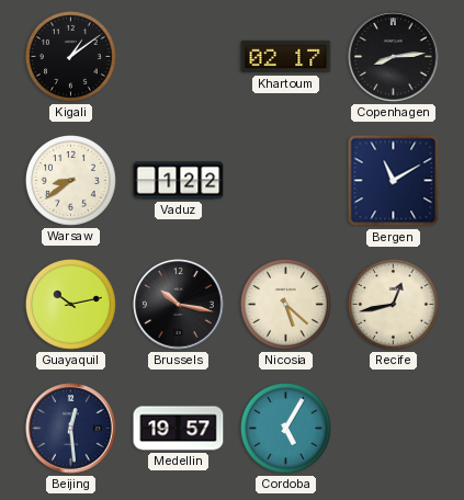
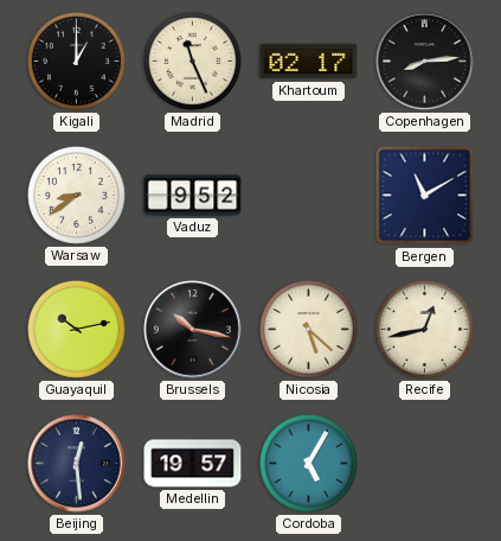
Kigali: 1:09 -> 1:00 (76, 61)
Madrid: none -> 11:26 (192, 61)
Vaduz: 1:22 -> 9:52 (193, 196)
